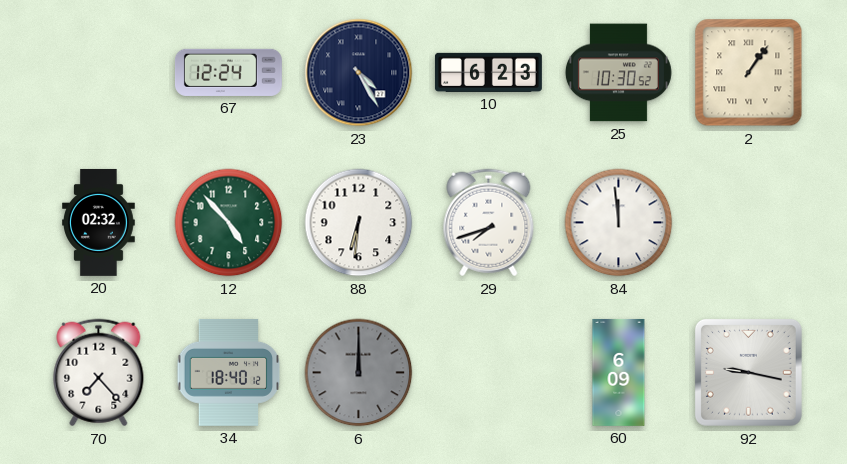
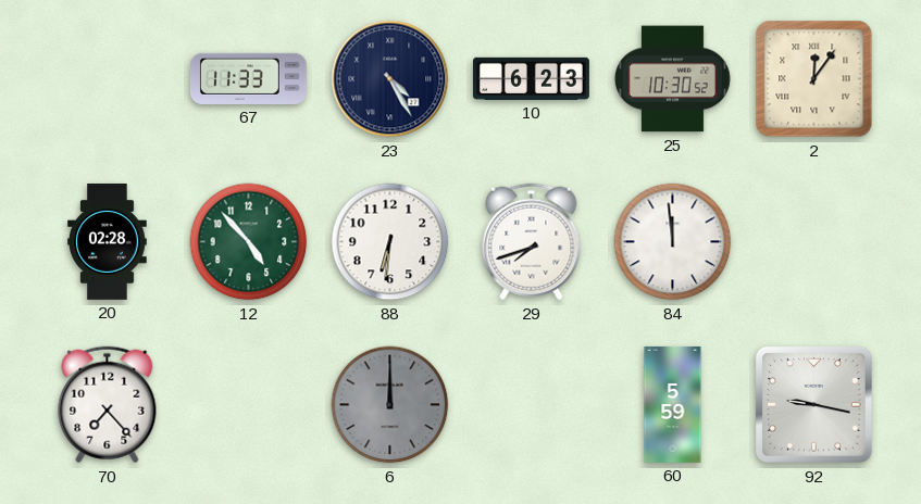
67: 12:24 -> 11:33 (248, 78)
2: 1:06 -> 12:06 (814, 79)
20: 02:32 -> 02:28 (108, 241)
34: 18:40 -> none (229, 372)
60: 6:09 -> 5:59 (673, 404)
